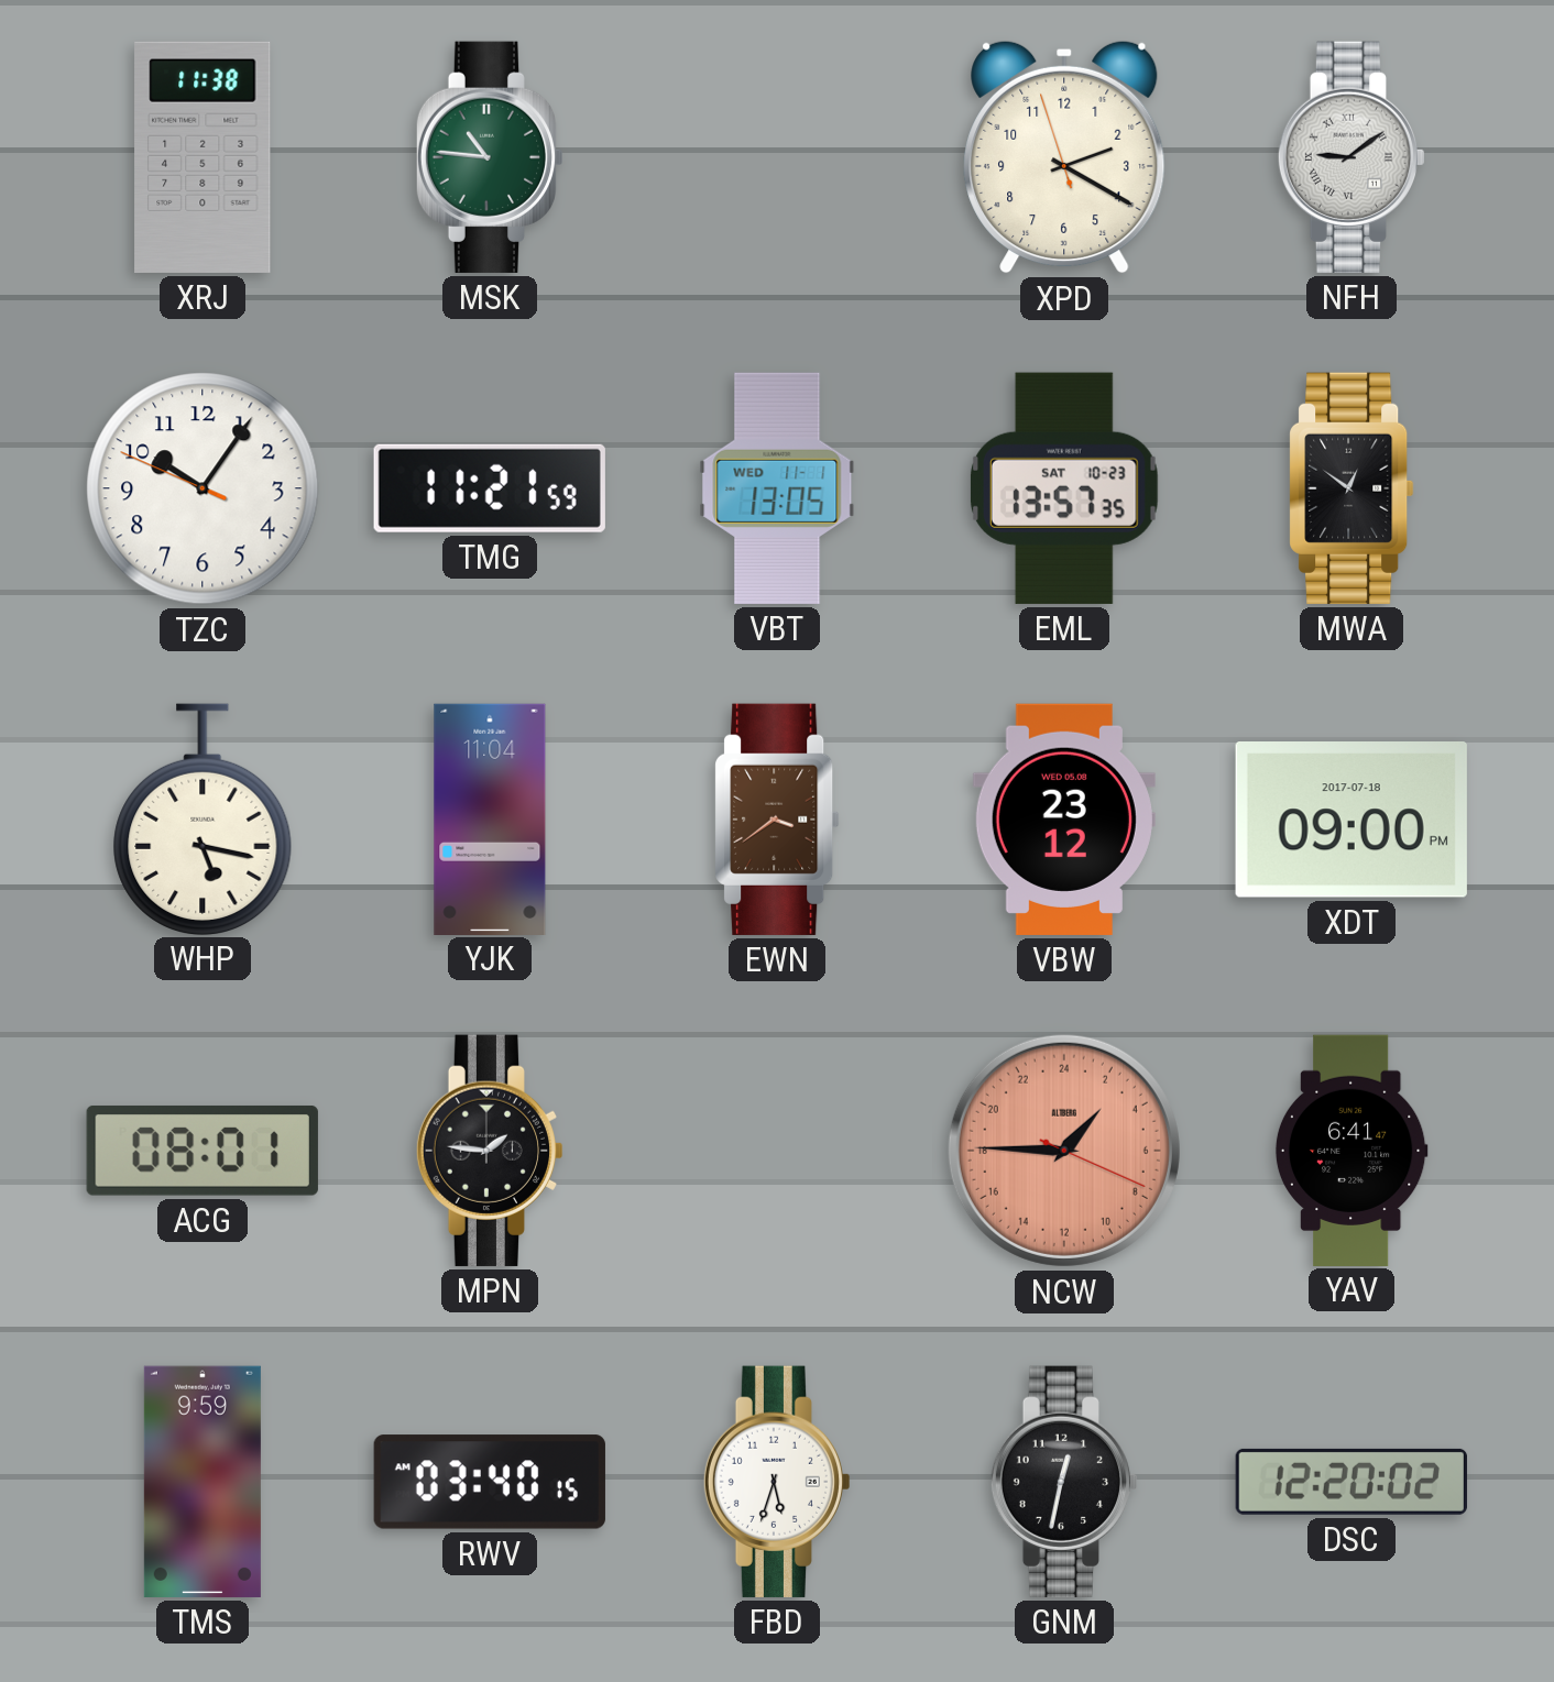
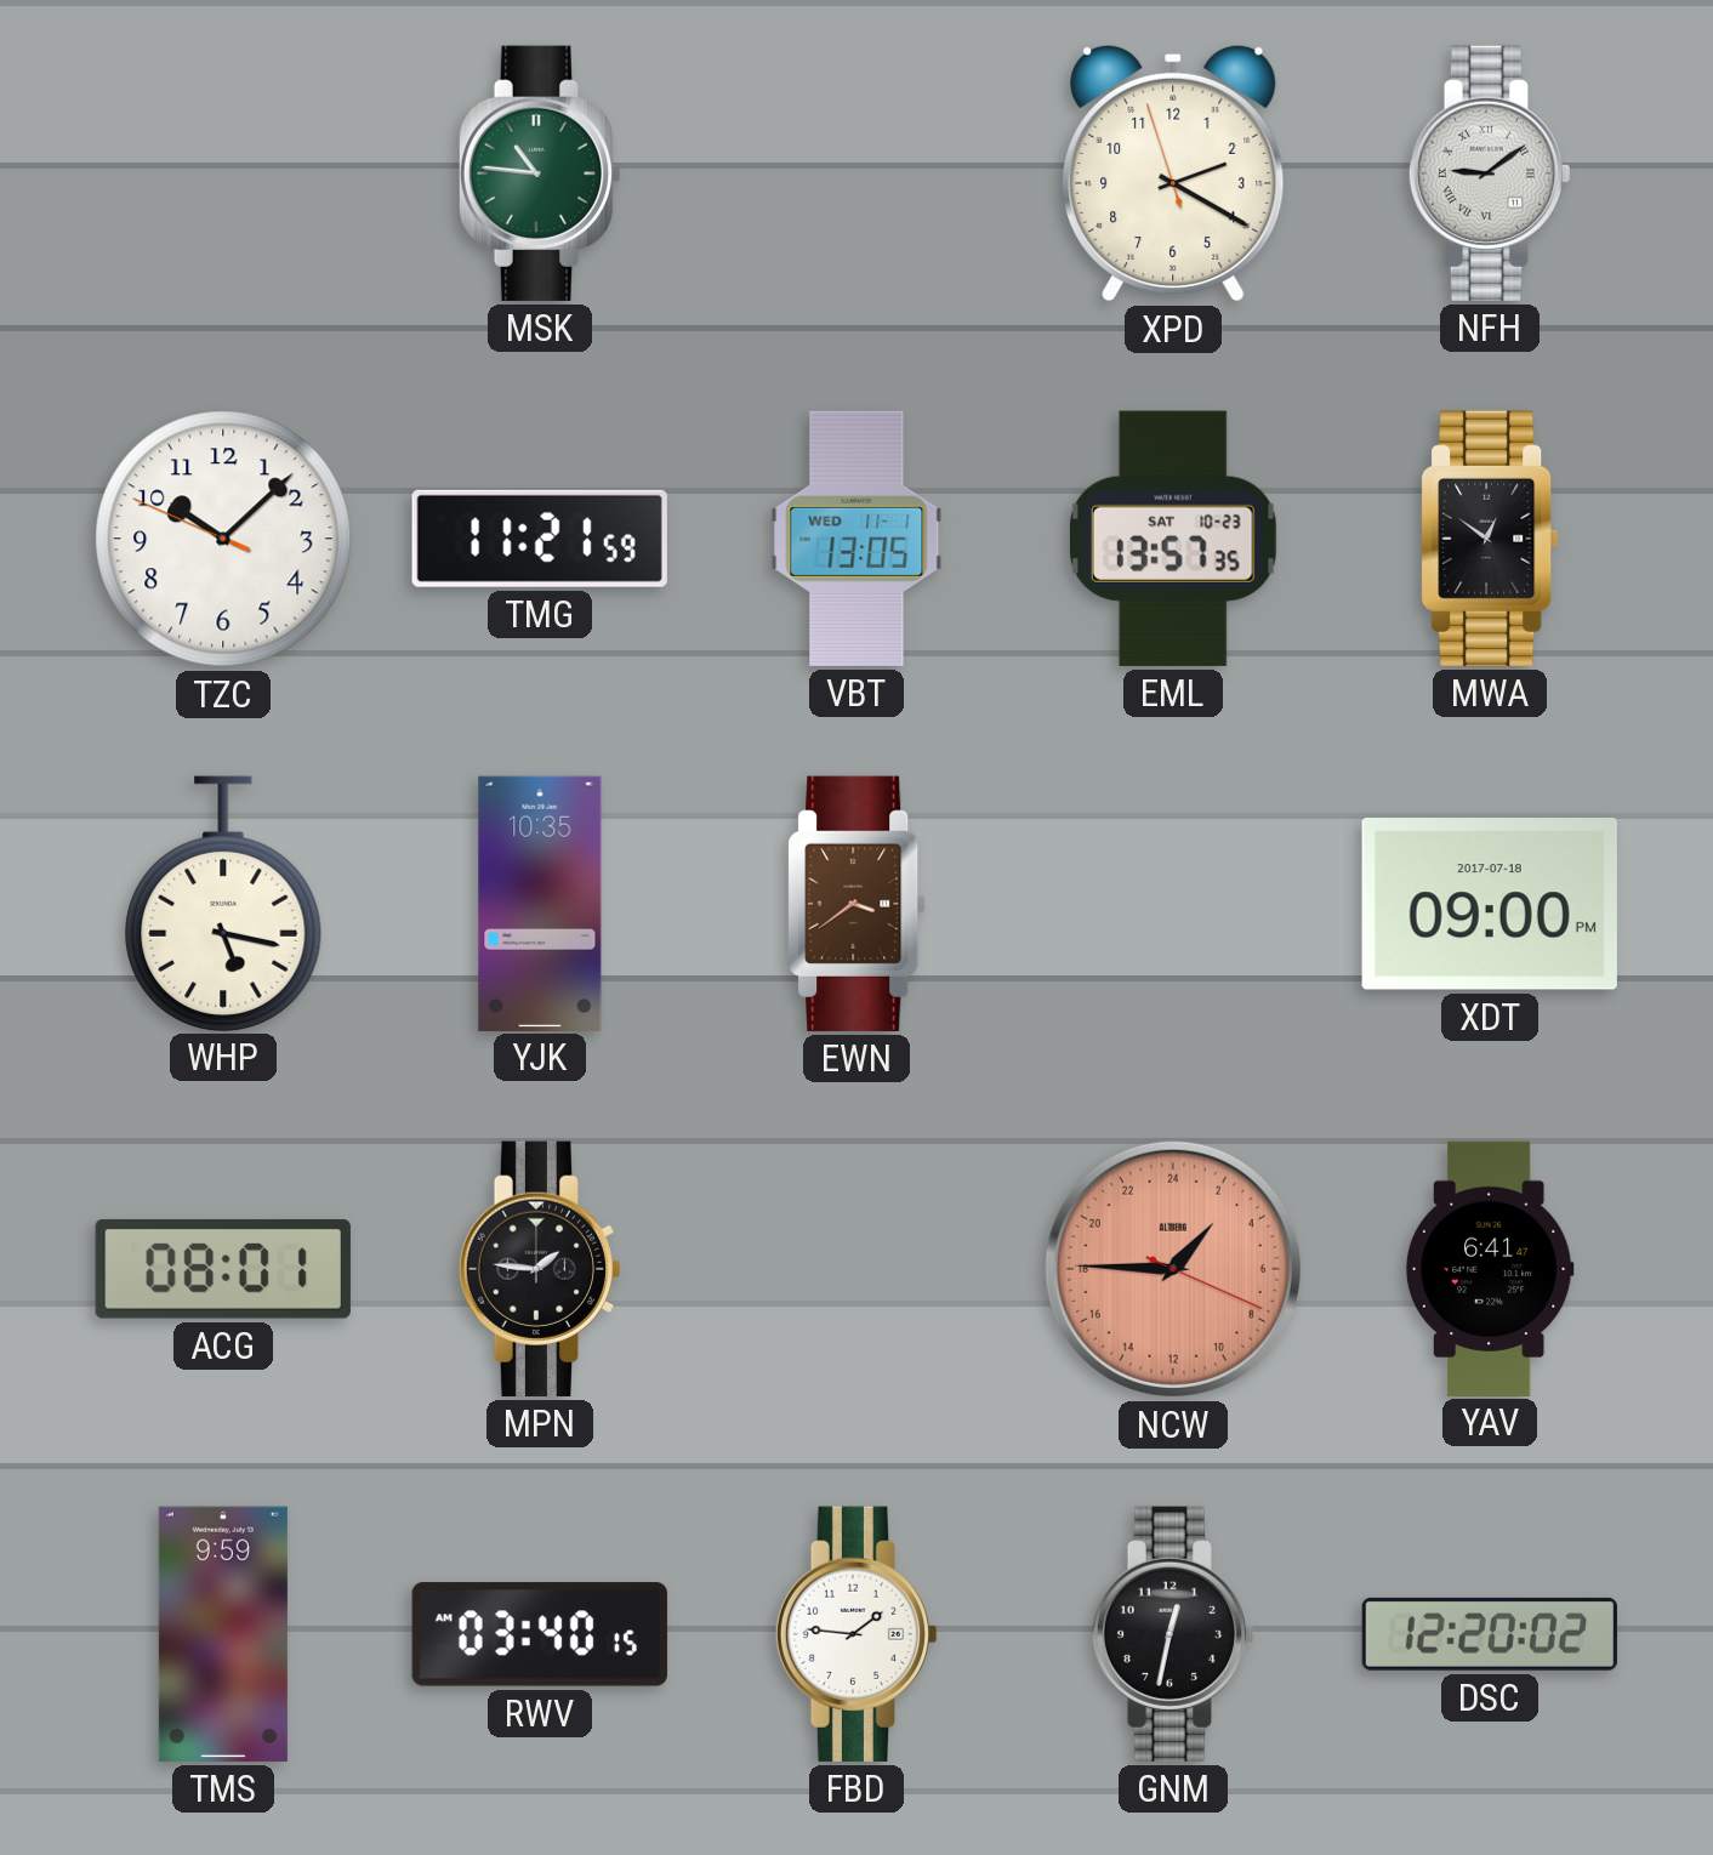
XRJ: 11:38 -> none (203, 157)
TZC: 10:05 -> 10:07 (223, 539)
YJK: 11:04 -> 10:35 (540, 903)
VBW: 23:12 -> none (1064, 820)
FBD: 5:33 -> 1:46 (856, 1634)
